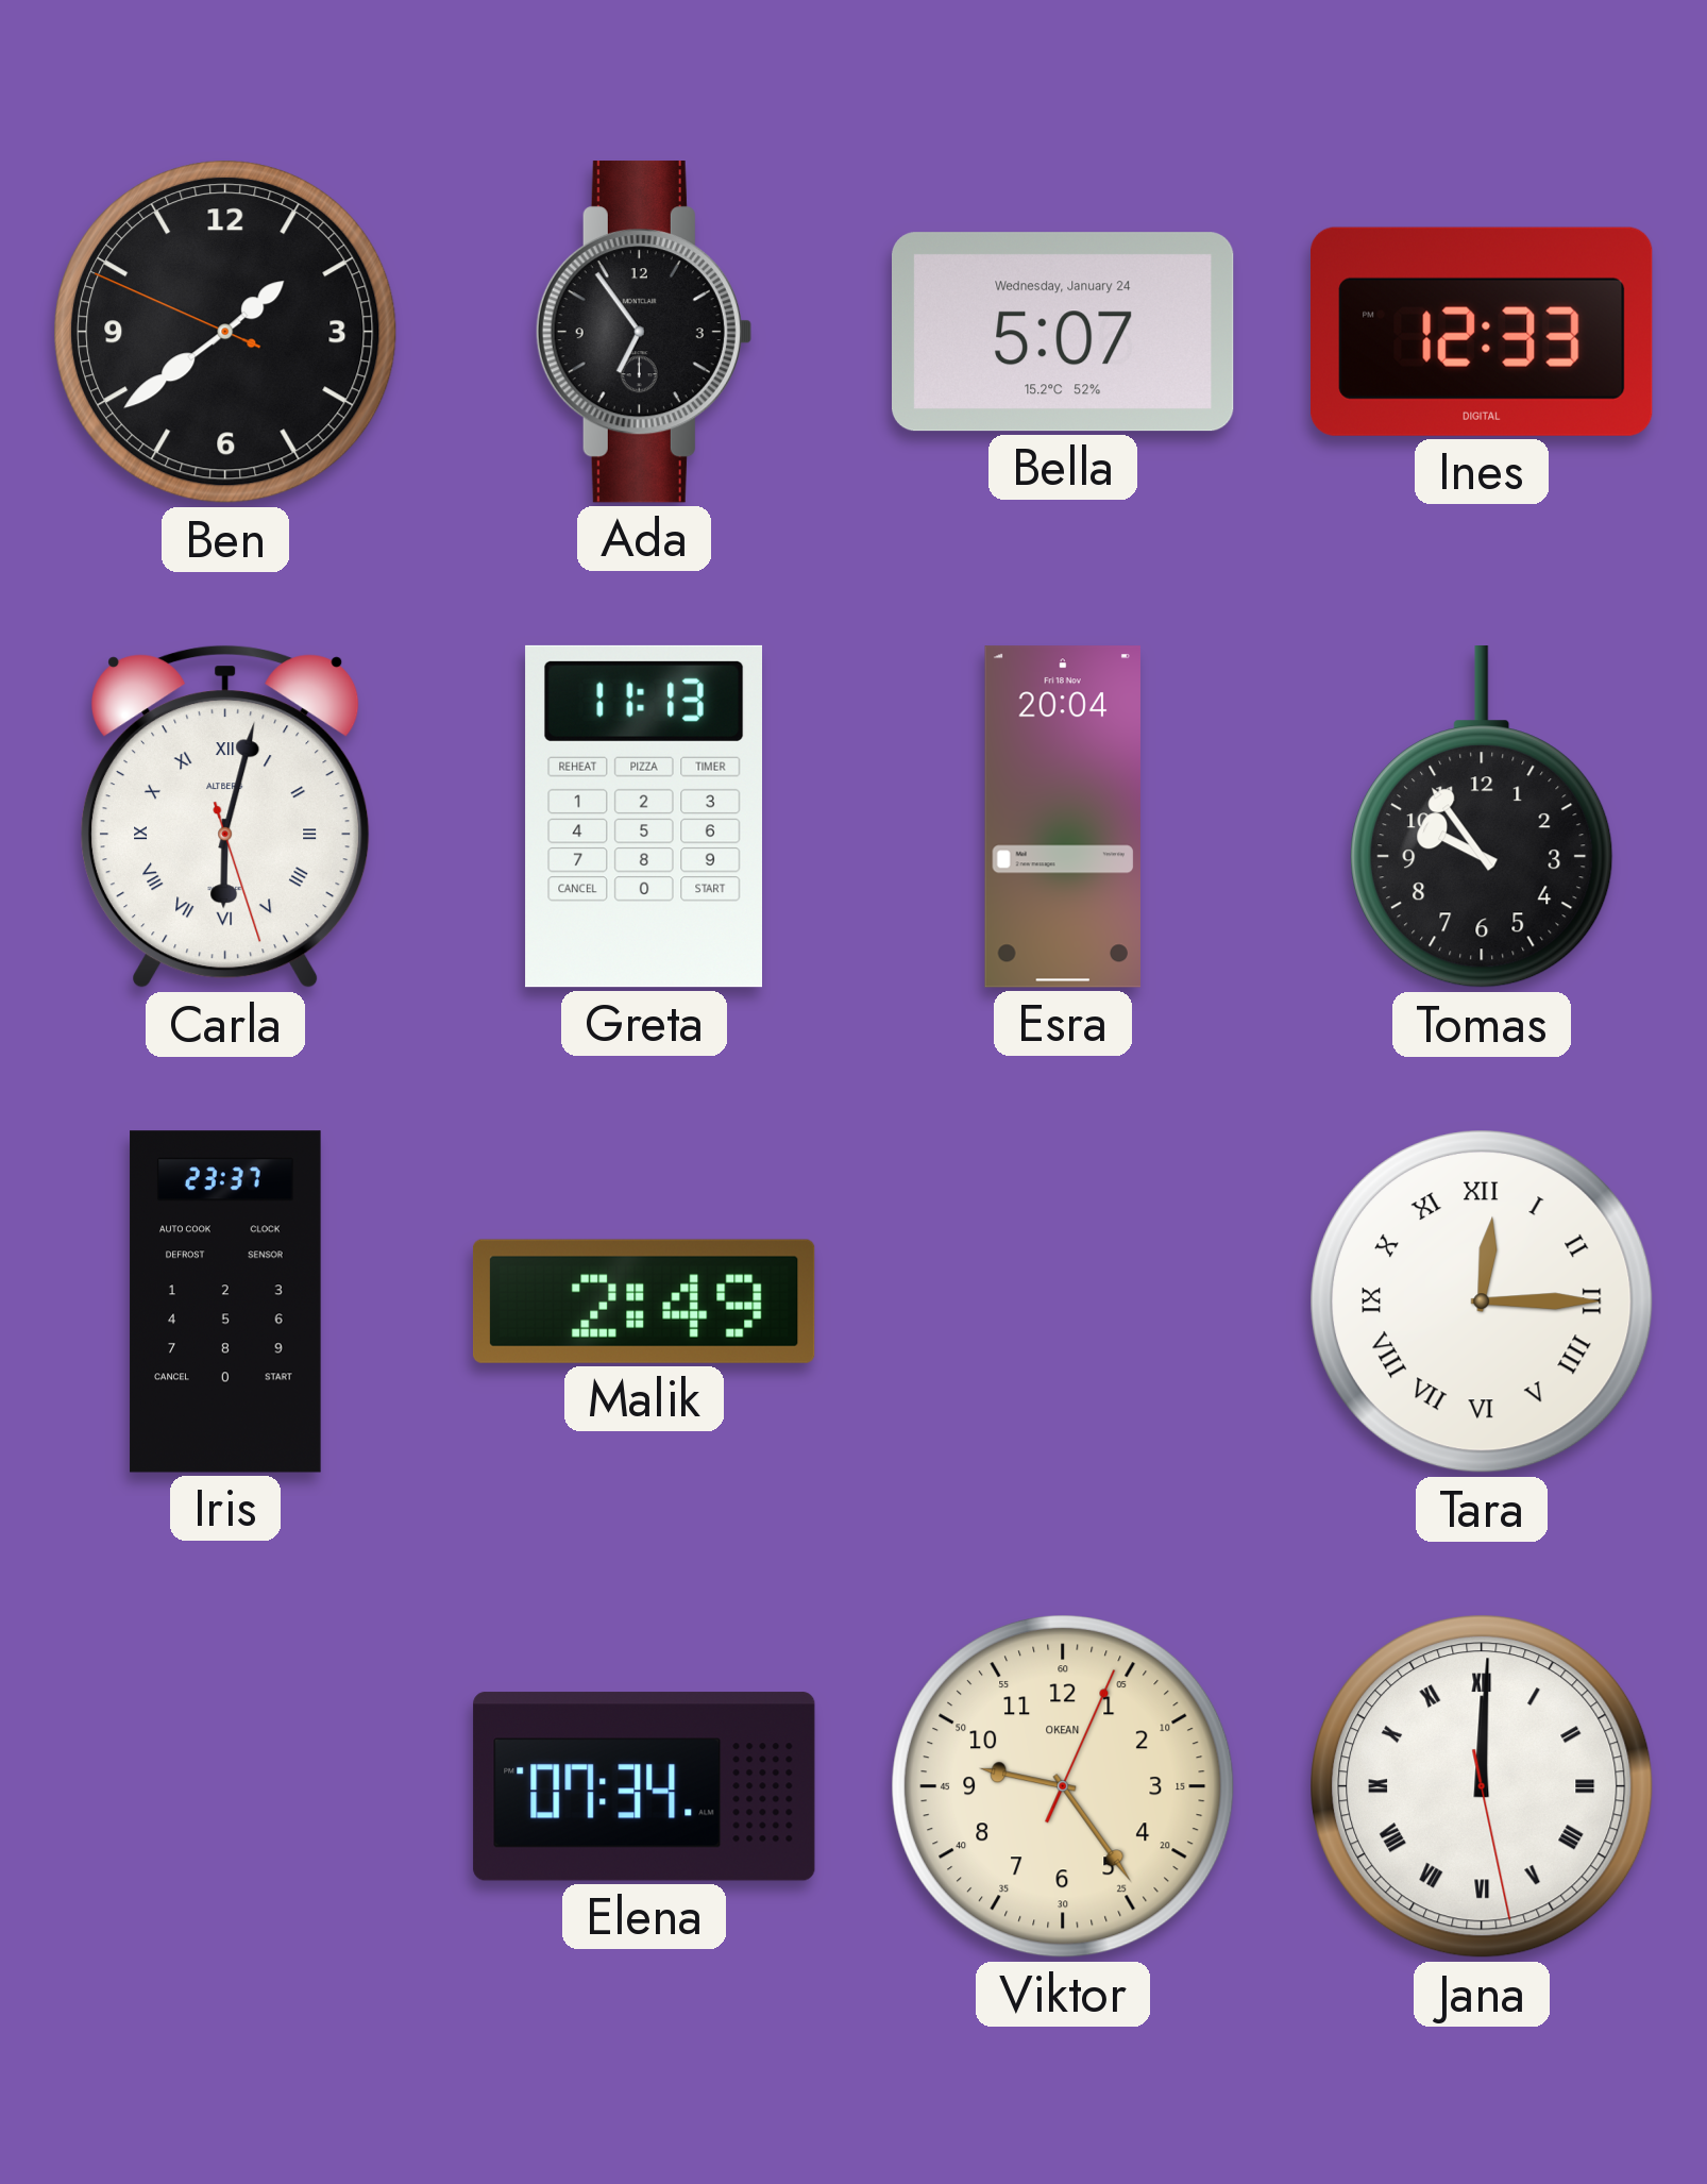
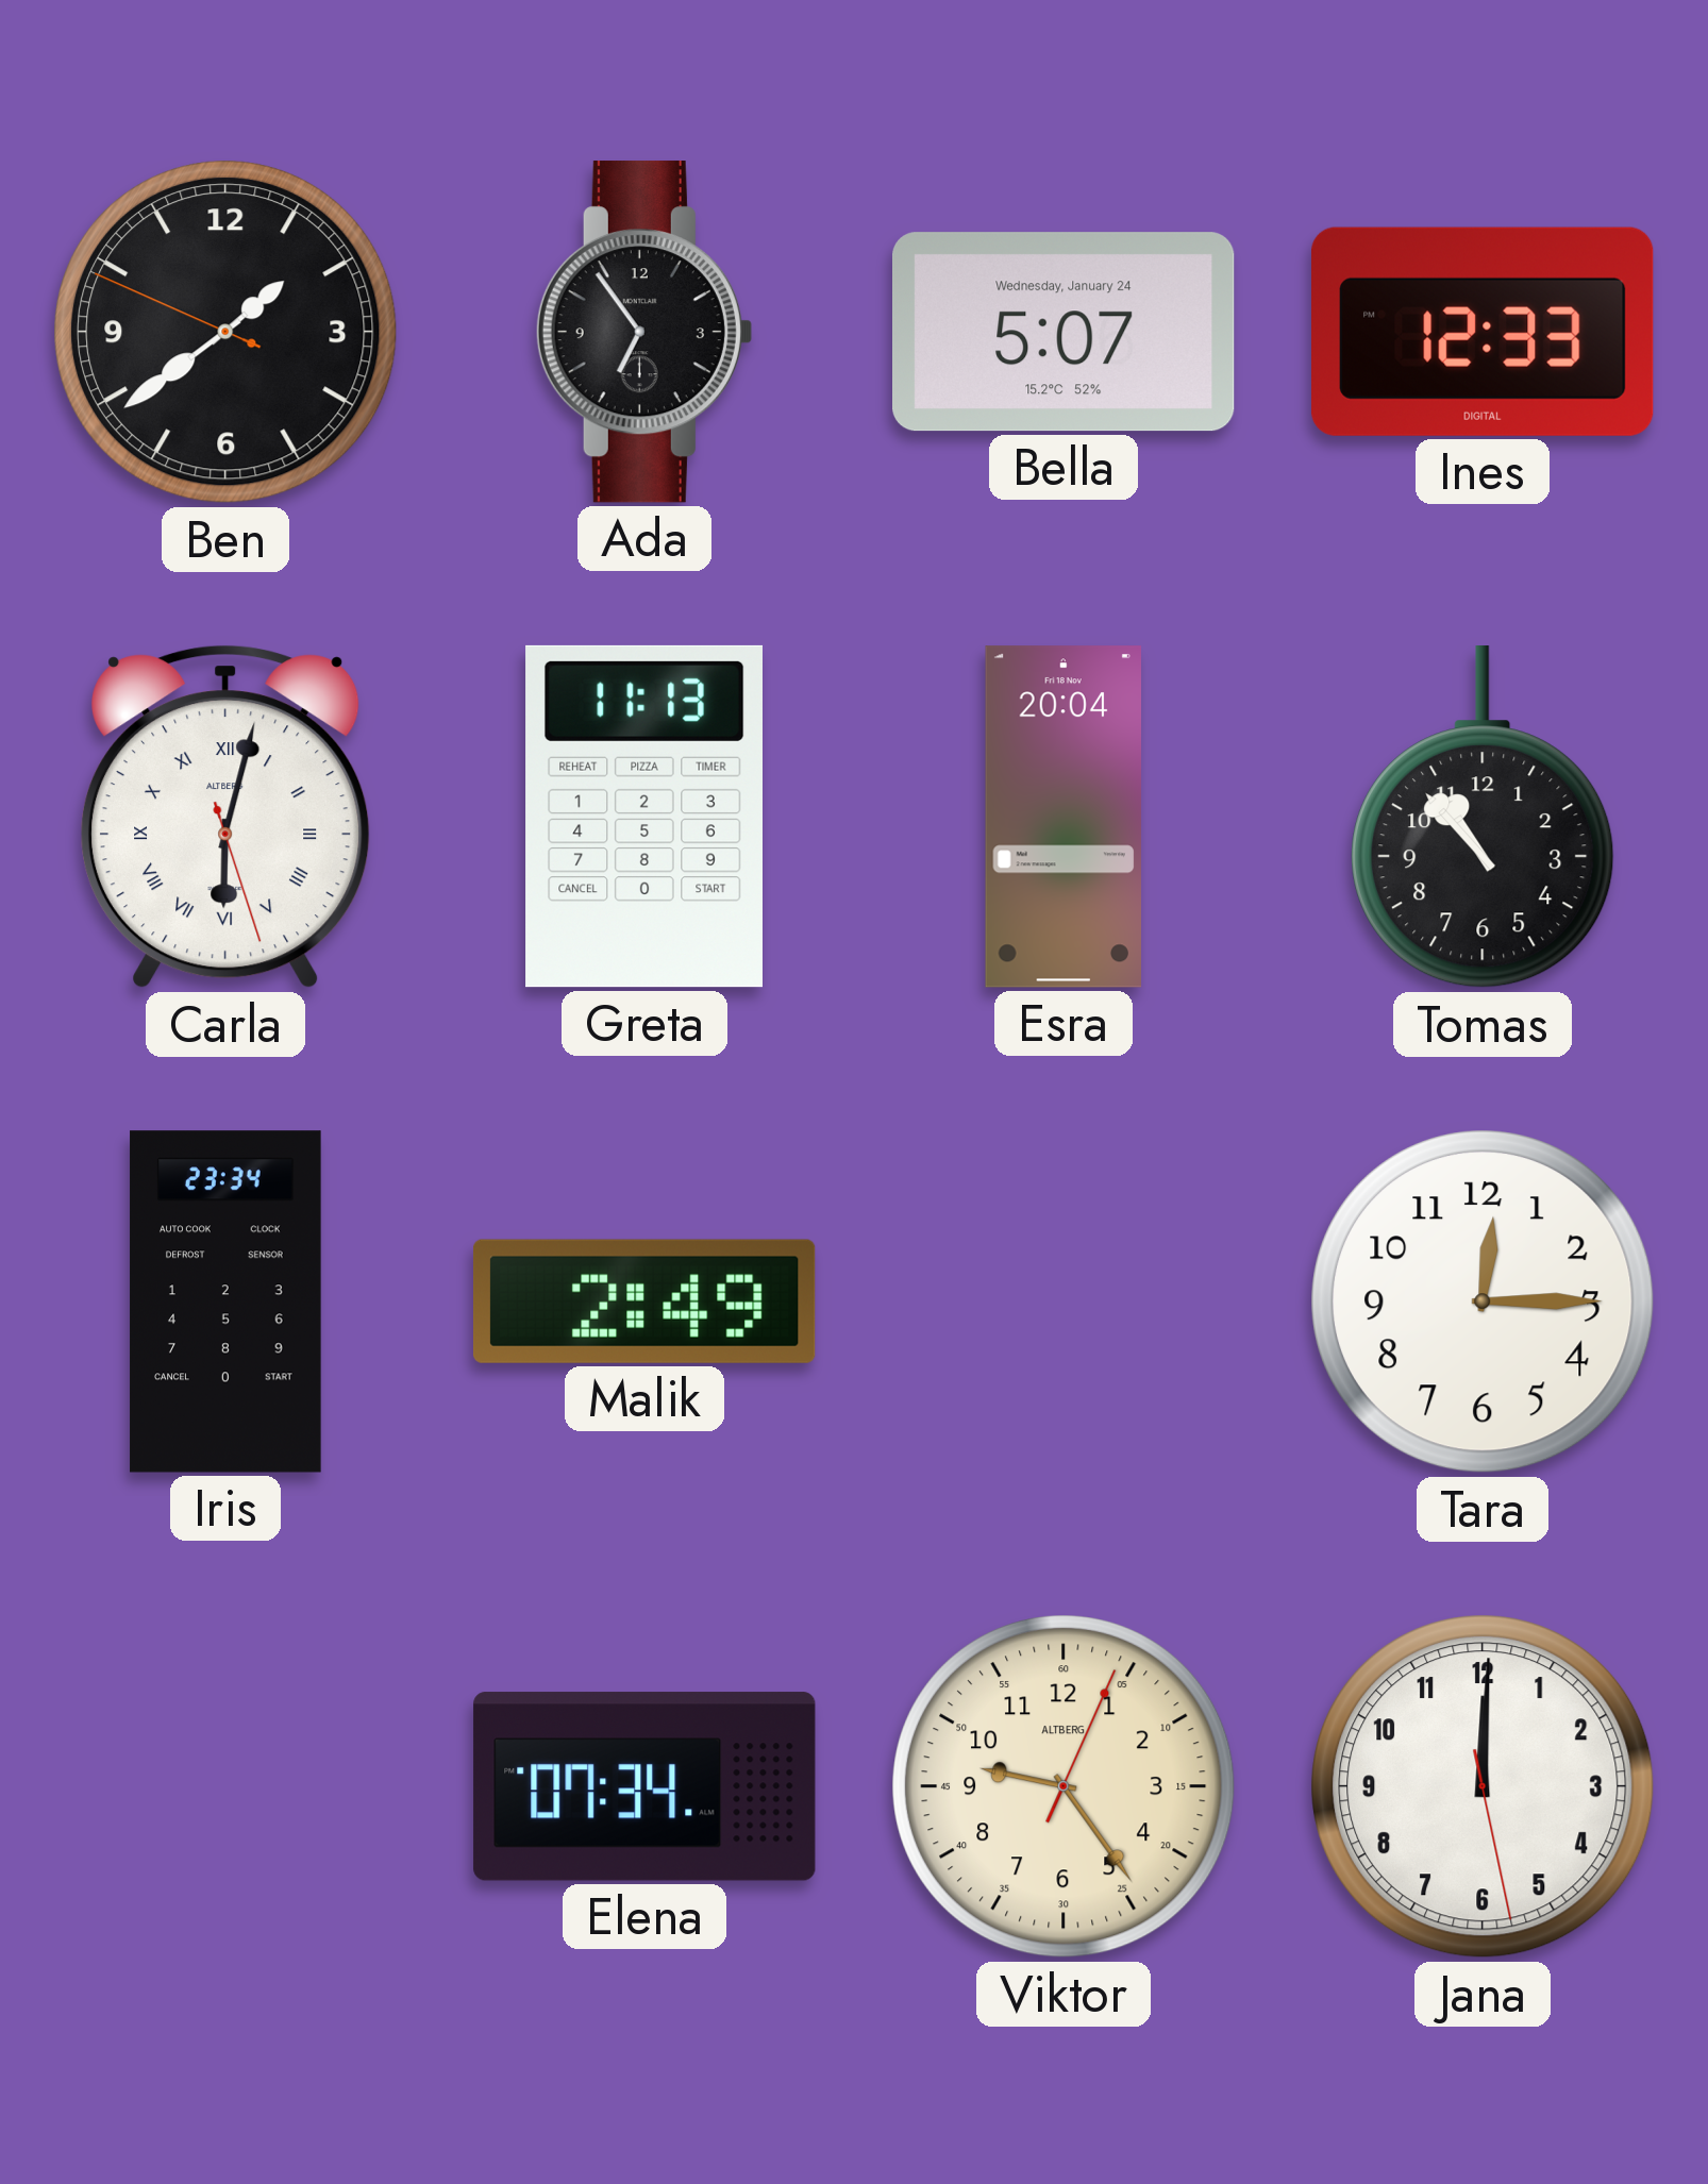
Tomas: 9:54 -> 10:53 (1483, 818)
Iris: 23:37 -> 23:34 (225, 1301)
Tara numerals: Roman -> Arabic (1483, 1301)
Viktor brand: OKEAN -> ALTBERG (1064, 1786)
Jana numerals: Roman -> Arabic (1483, 1786)
